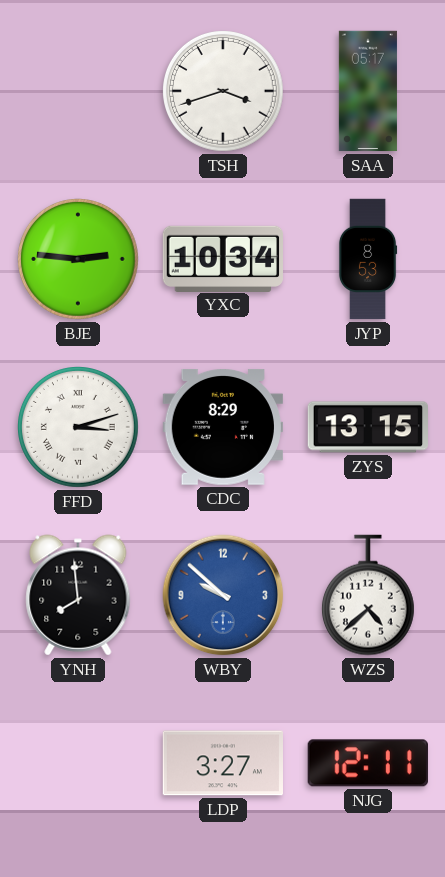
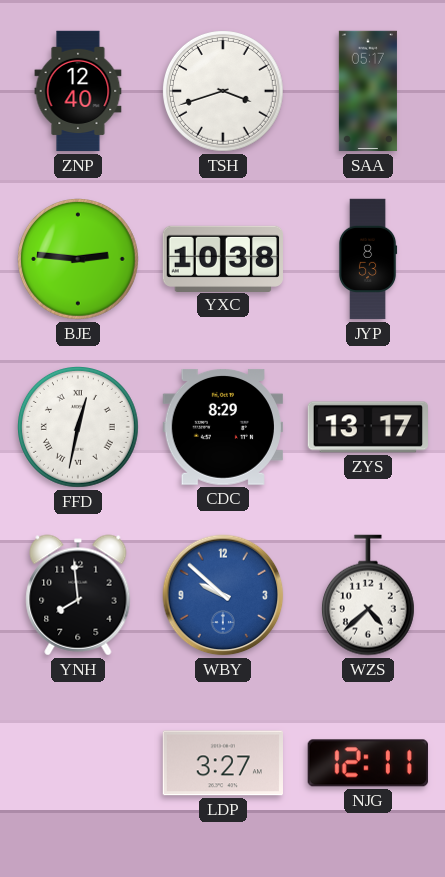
ZNP: none -> 12:40 (78, 91)
YXC: 10:34 -> 10:38 (223, 258)
FFD: 3:12 -> 12:32 (79, 428)
ZYS: 13:15 -> 13:17 (367, 427)
